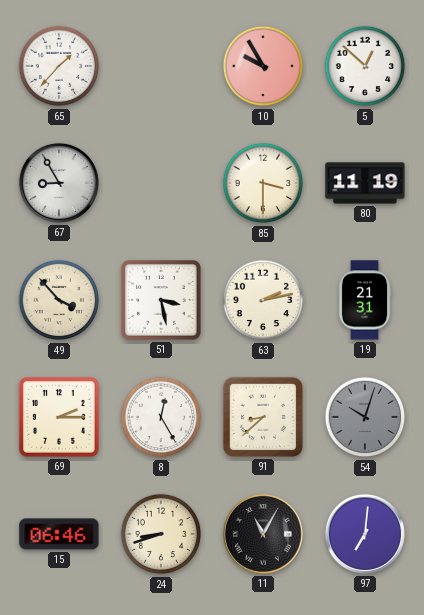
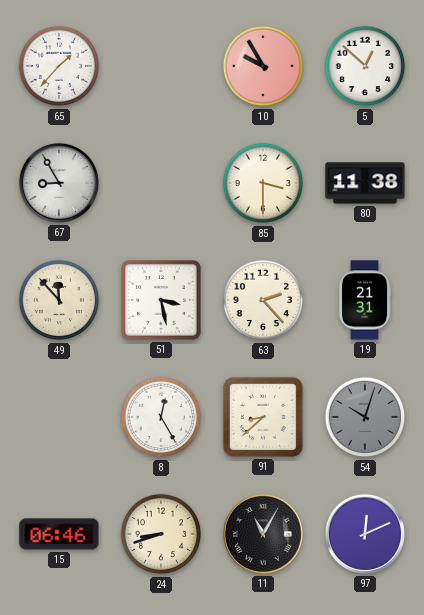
80: 11:19 -> 11:38 (365, 183)
49: 3:53 -> 11:53 (59, 300)
63: 2:13 -> 2:23 (263, 300)
69: 2:15 -> none (60, 418)
97: 7:01 -> 12:11 (365, 534)
